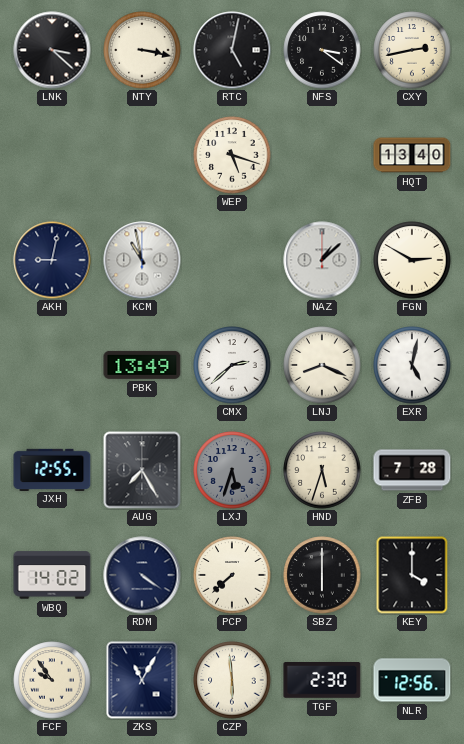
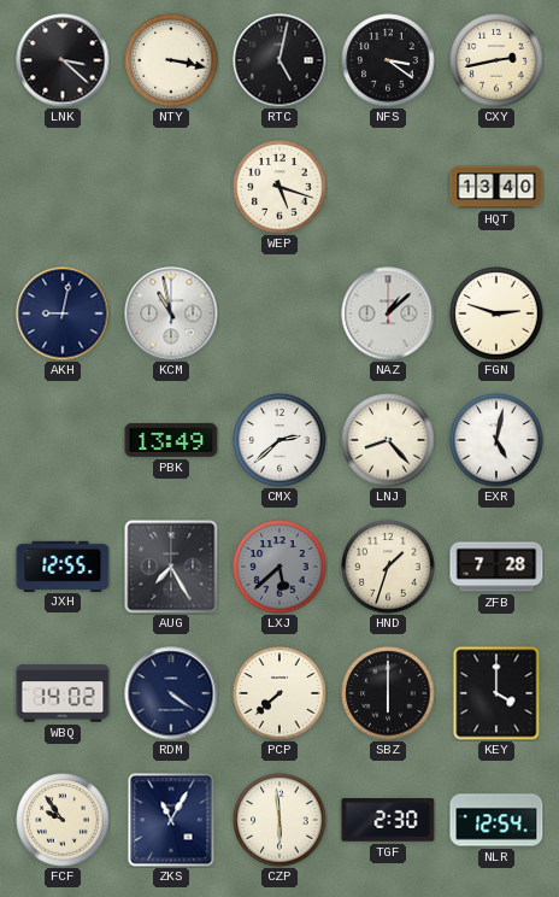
FGN: 2:50 -> 2:48 (496, 313)
LNJ: 8:19 -> 8:23 (388, 440)
LXJ: 5:33 -> 5:38 (279, 567)
HND: 5:33 -> 1:33 (388, 567)
NLR: 12:56 -> 12:54 (496, 820)
